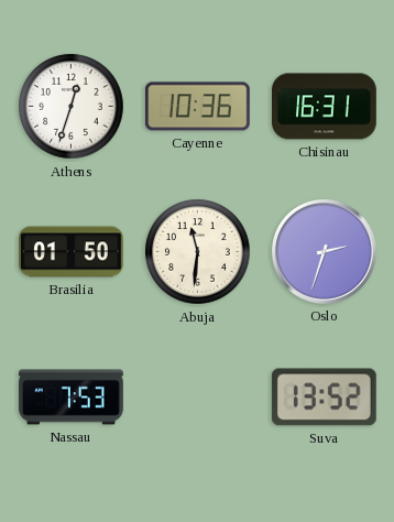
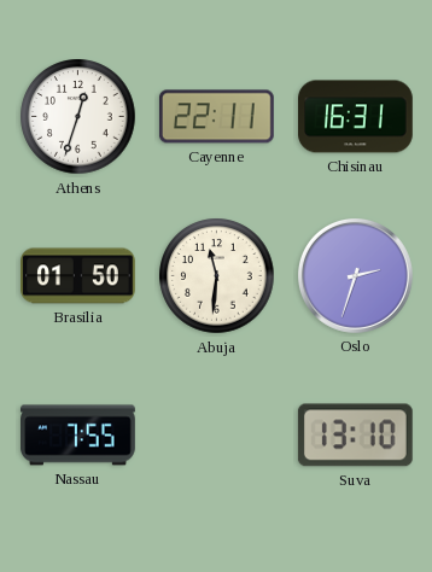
Cayenne: 10:36 -> 22:11 (216, 117)
Nassau: 7:53 -> 7:55 (78, 436)
Suva: 13:52 -> 13:10 (355, 436)
